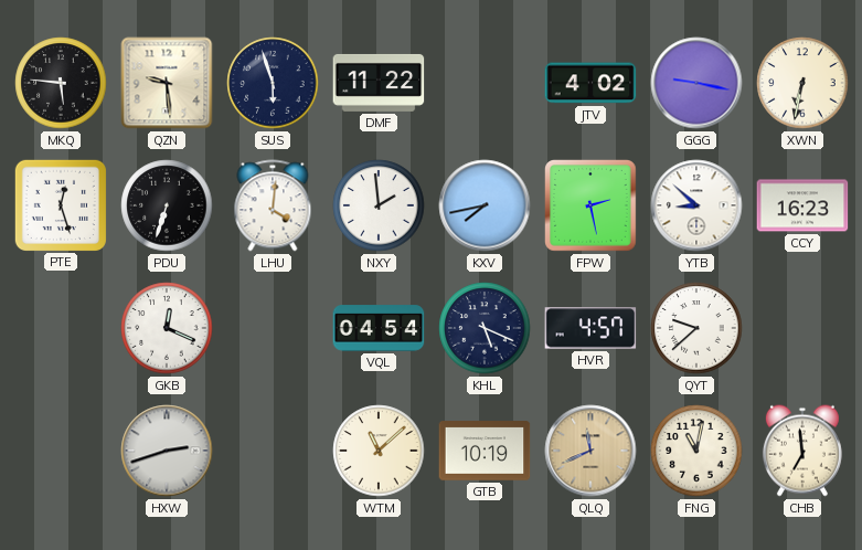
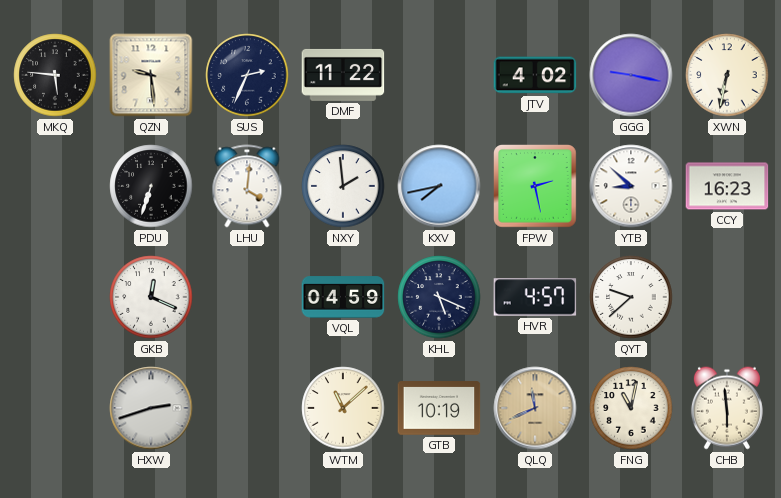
SUS: 5:57 -> 2:34 (247, 75)
PTE: 12:27 -> none (60, 204)
VQL: 04:54 -> 04:59 (343, 297)
CHB: 6:59 -> 5:59 (727, 408)
